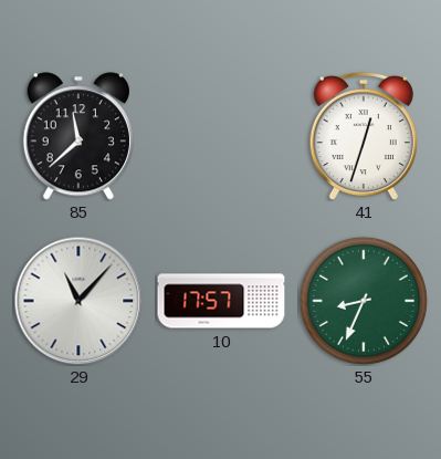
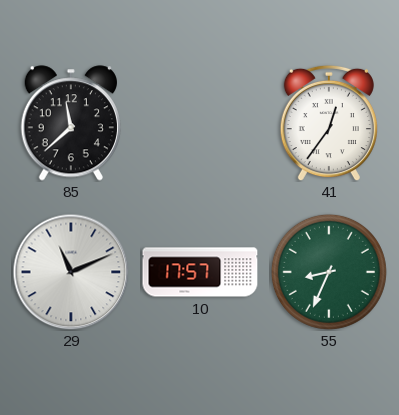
41: 12:33 -> 12:36 (329, 123)
29: 11:07 -> 11:11 (71, 272)
